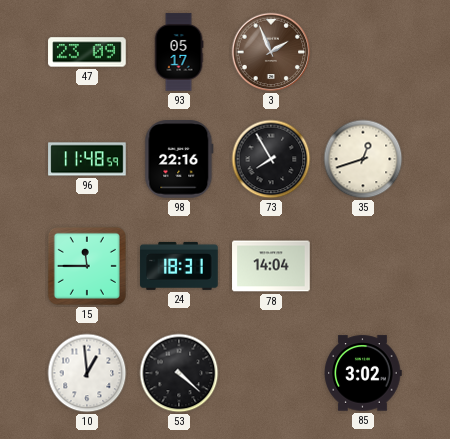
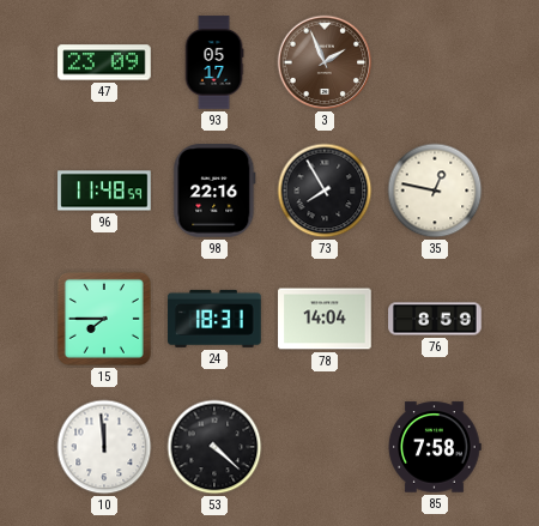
35: 12:42 -> 12:47 (435, 191)
15: 11:45 -> 7:45 (104, 319)
76: none -> 8:59 (435, 319)
10: 12:59 -> 11:59 (104, 447)
85: 3:02 -> 7:58 (435, 447)
